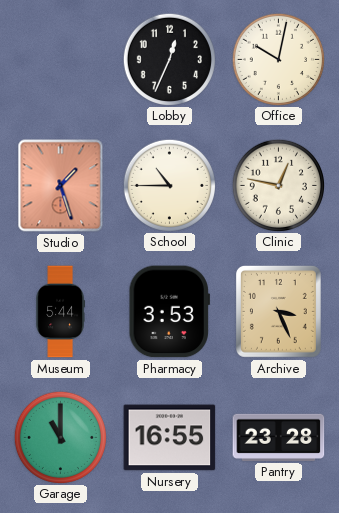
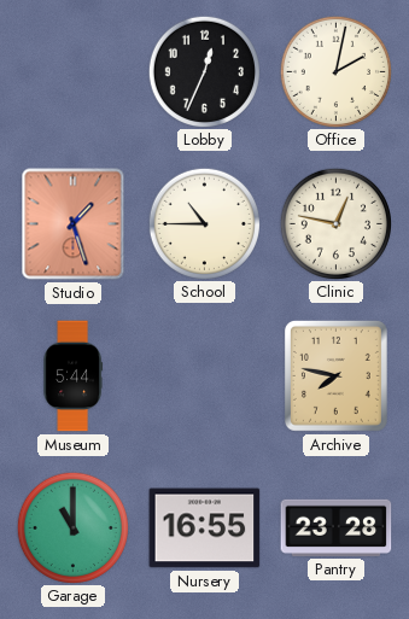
Office: 10:02 -> 2:02 (335, 71)
Pharmacy: 3:53 -> none (169, 312)
Archive: 3:26 -> 7:47 (335, 375)
